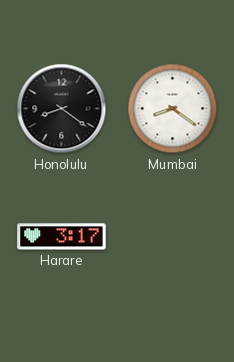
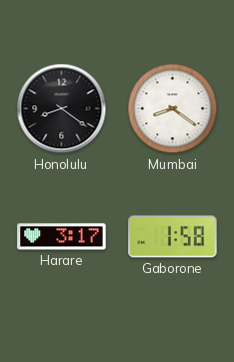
Gaborone: none -> 1:58 (173, 237)
